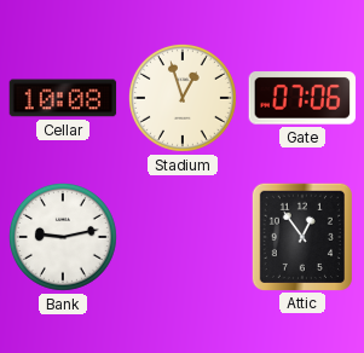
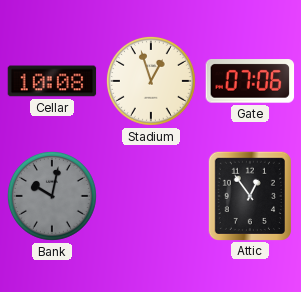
Bank: 9:13 -> 10:02 (52, 196)
Bank dial: white -> grey (52, 196)
